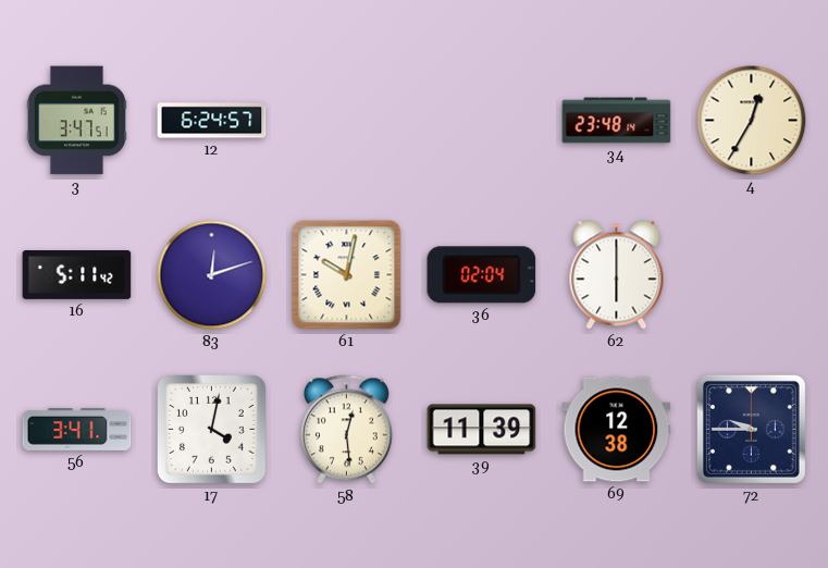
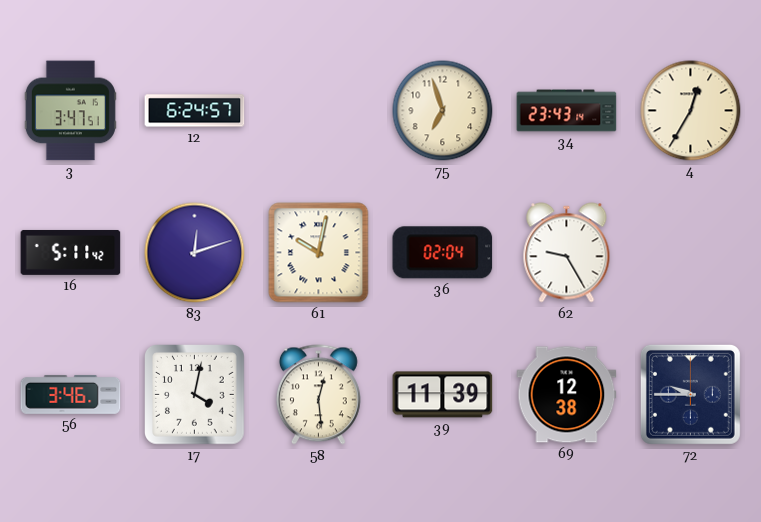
75: none -> 6:57 (443, 111)
34: 23:48 -> 23:43 (567, 111)
62: 6:00 -> 9:25 (567, 253)
56: 3:41 -> 3:46 (71, 394)
